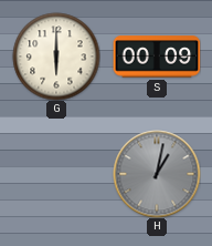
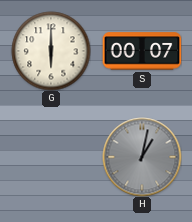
S: 00:09 -> 00:07 (142, 51)
